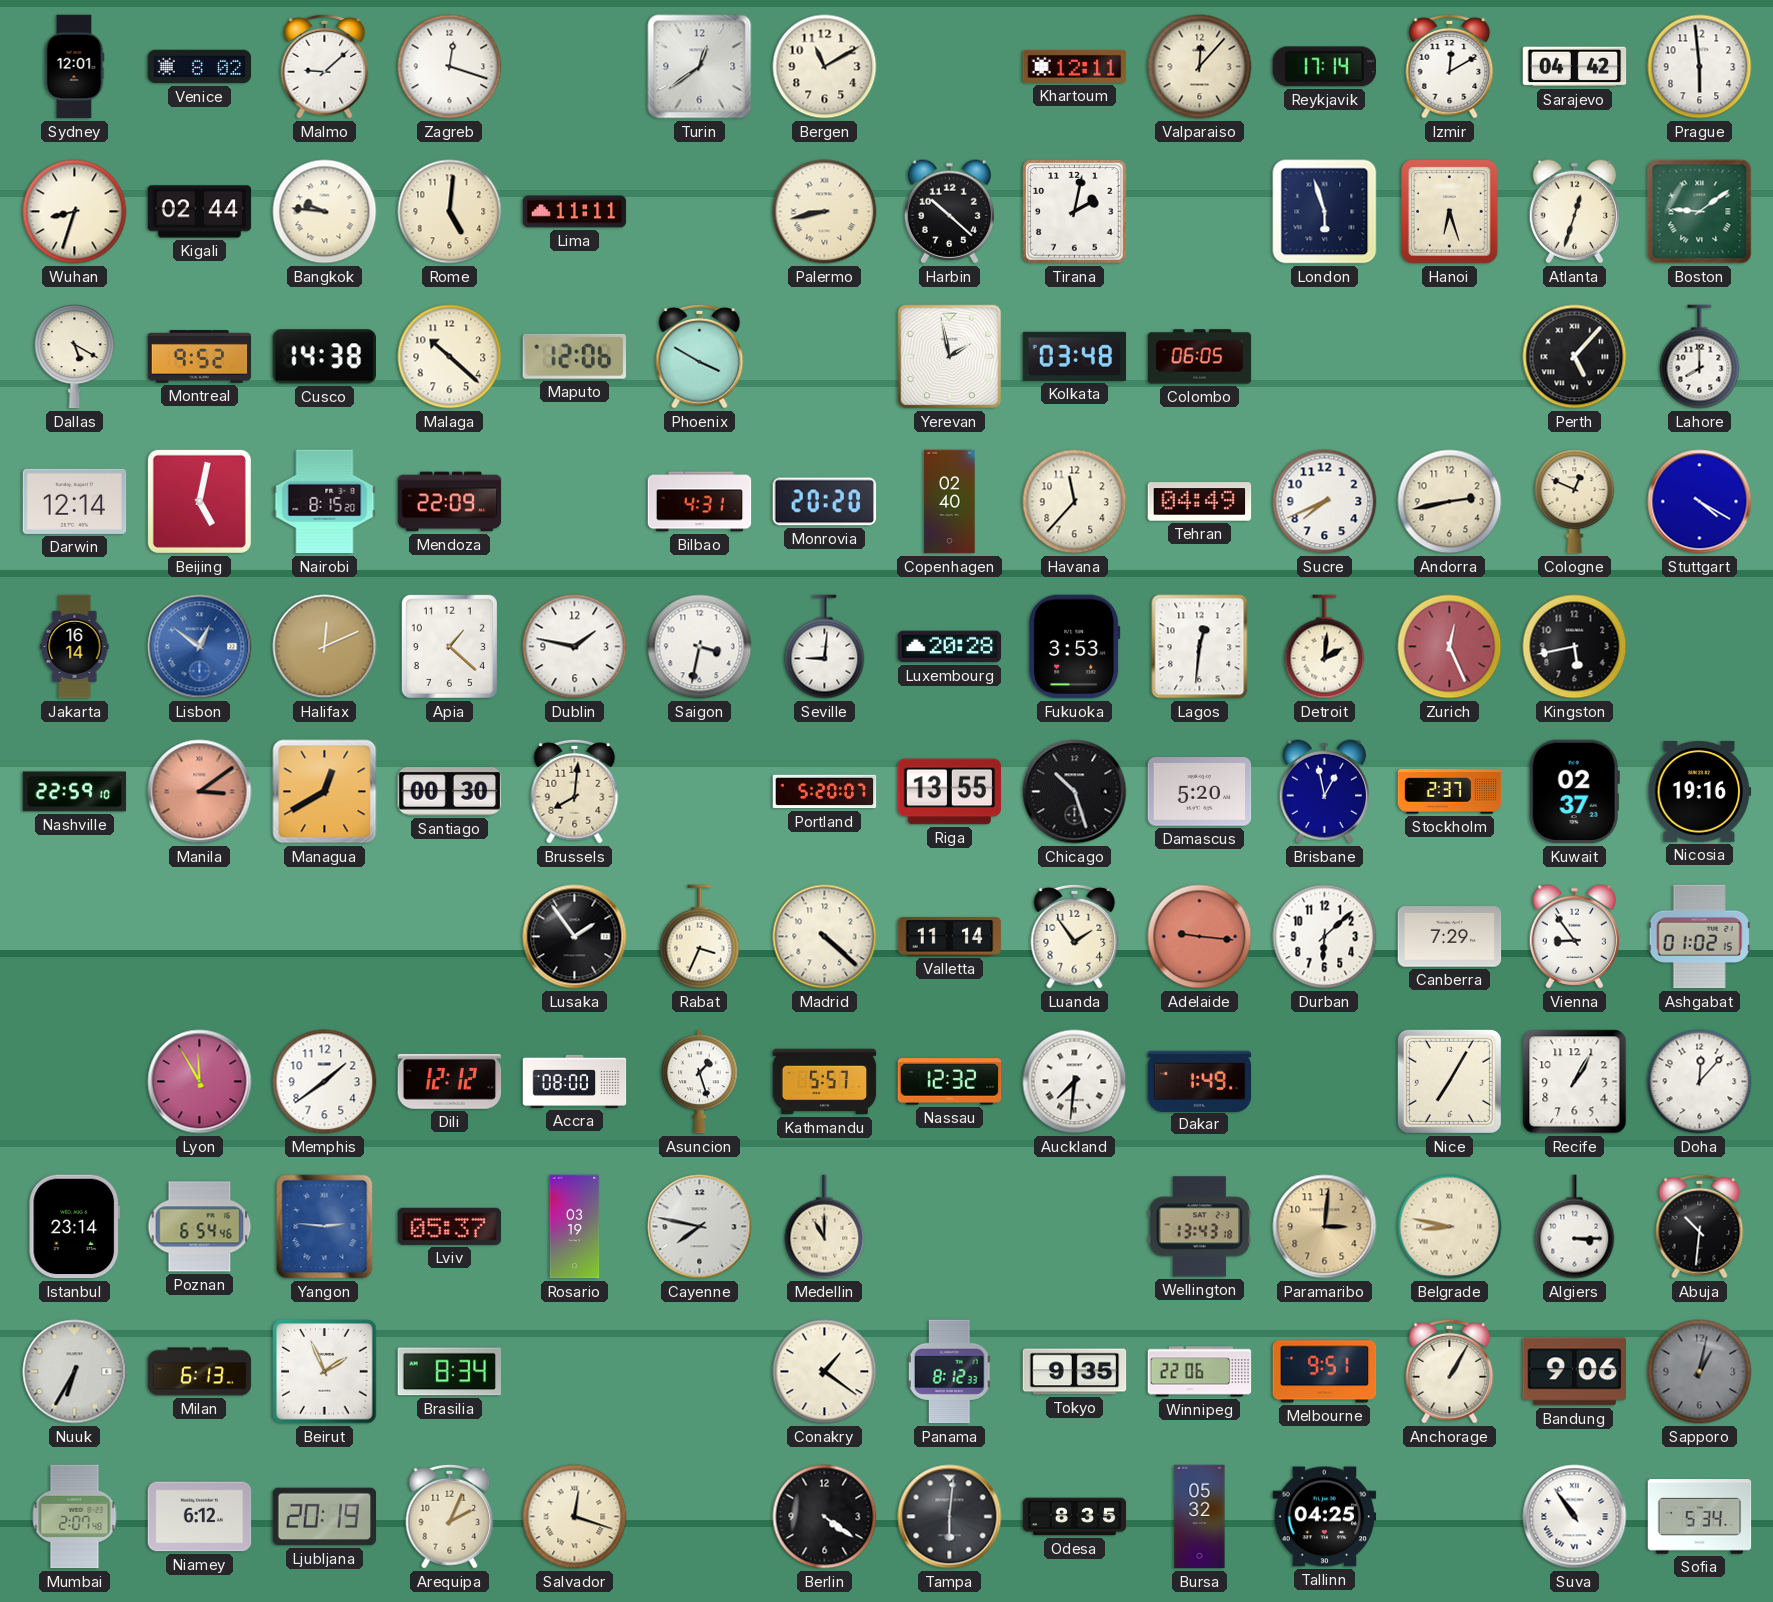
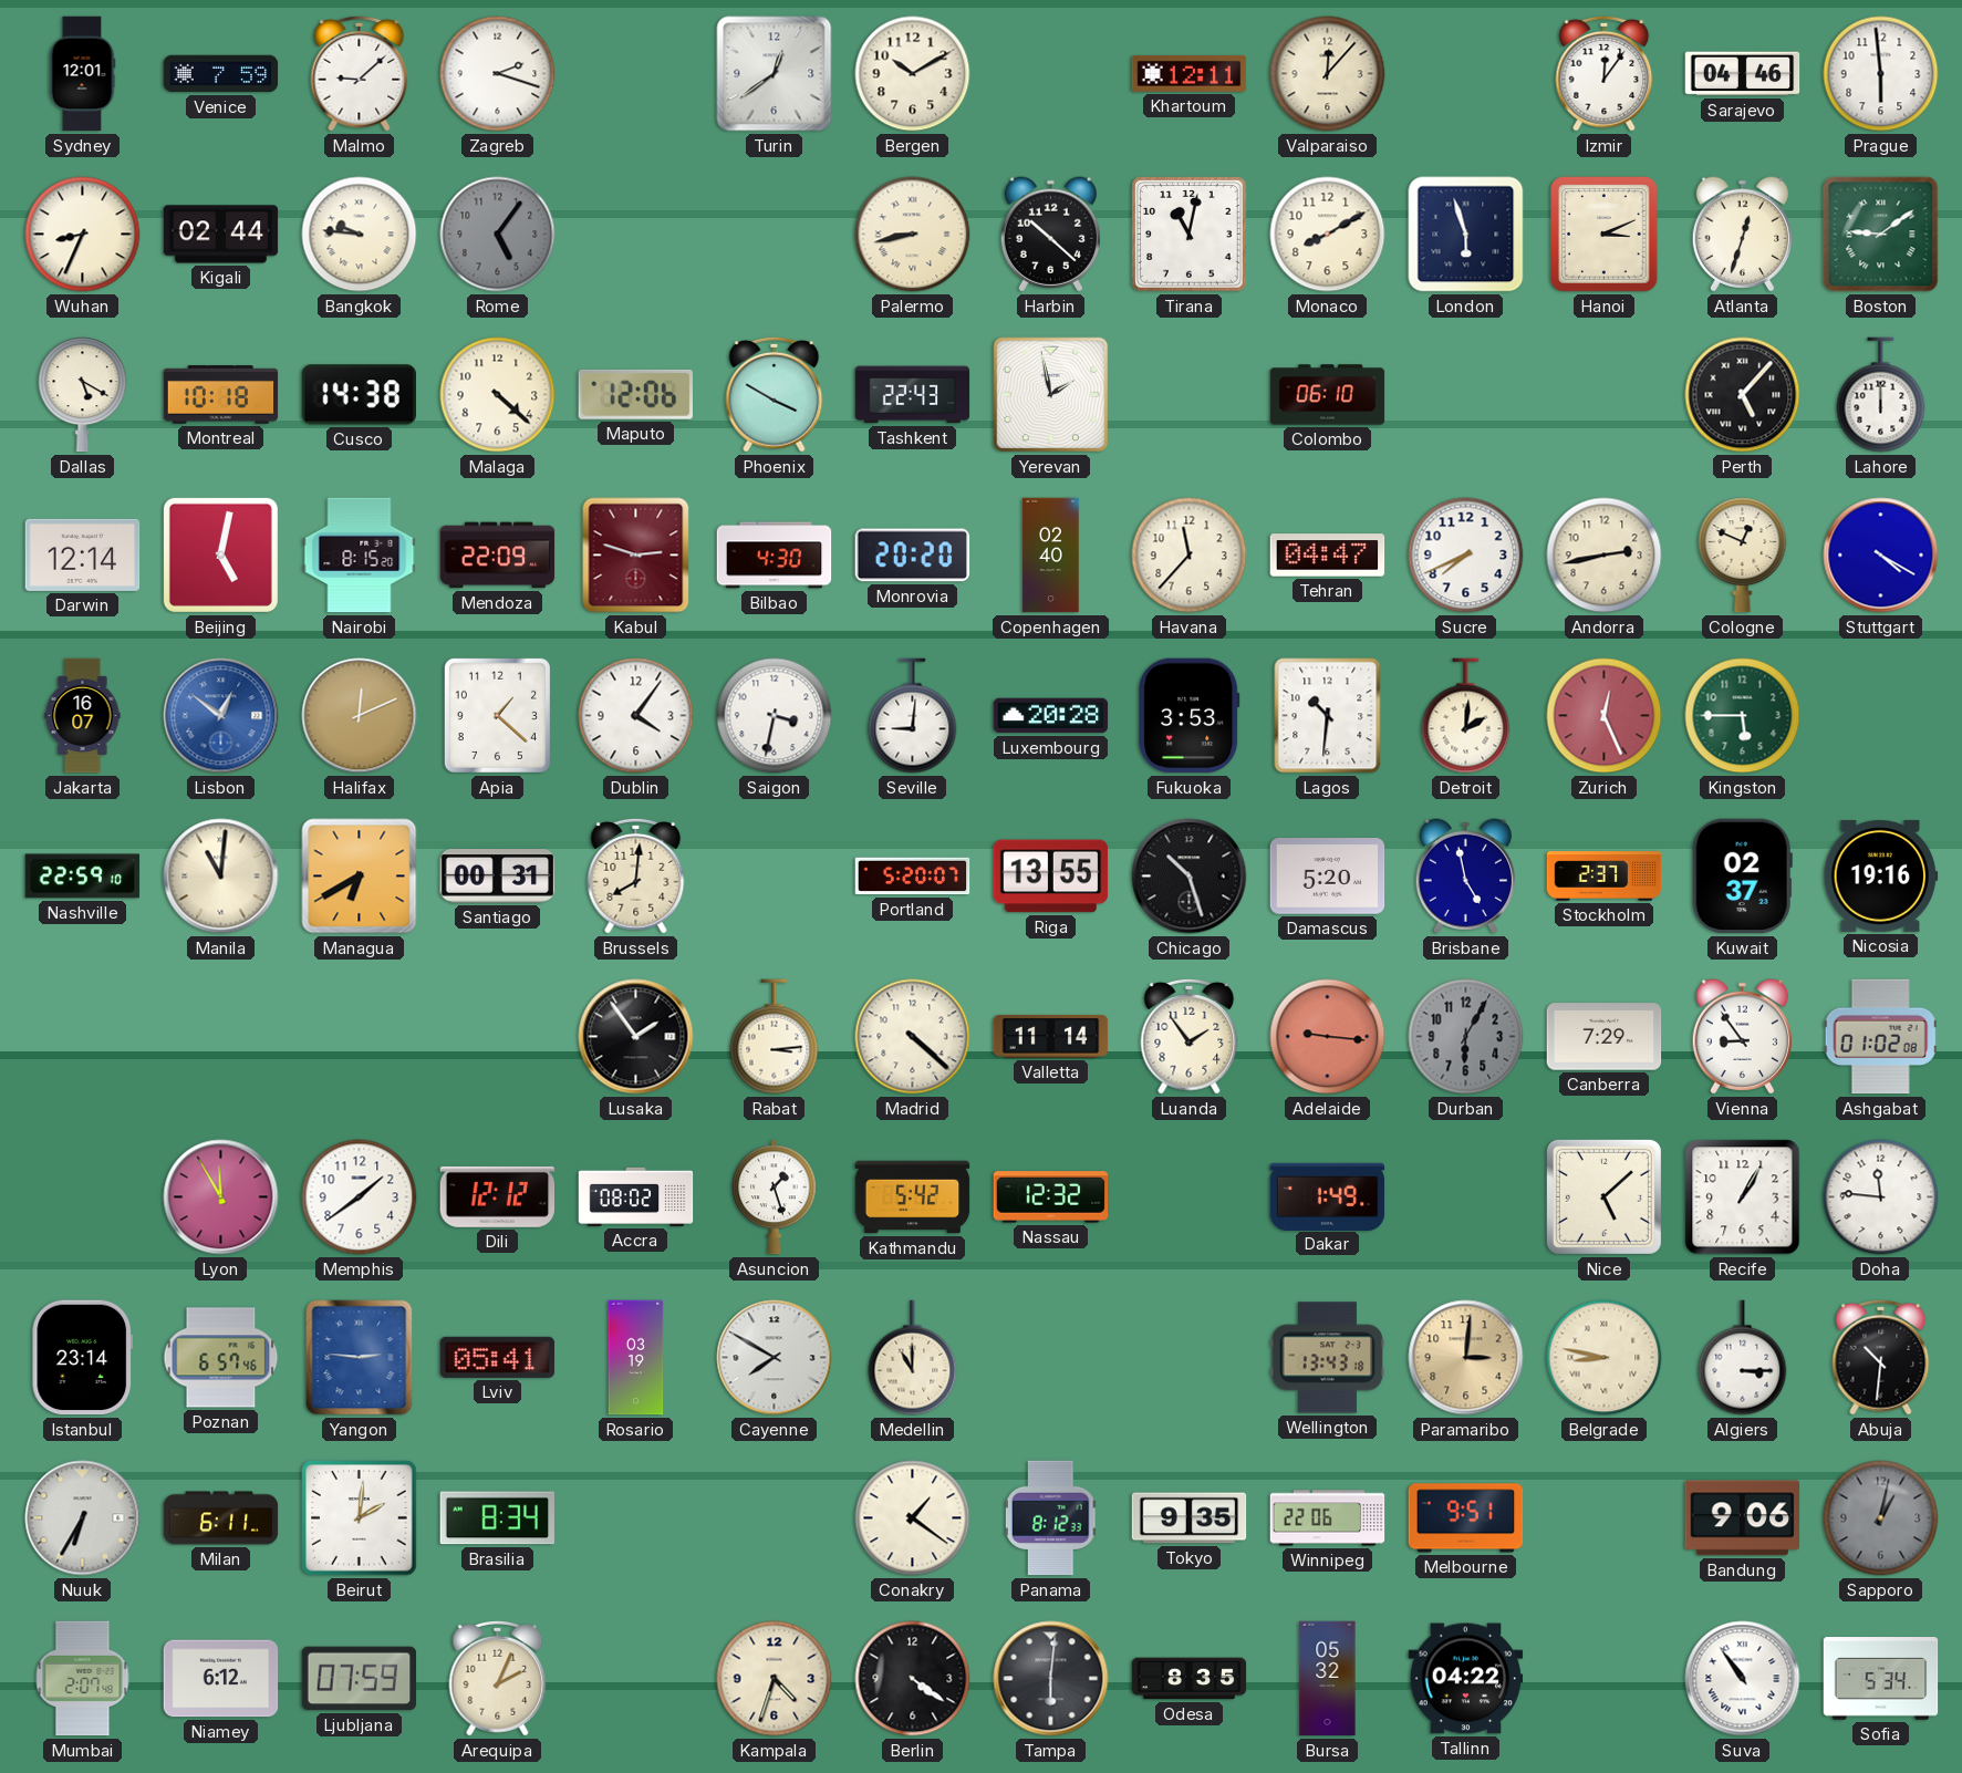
Venice: 8:02 -> 7:59 (221, 74)
Zagreb: 12:18 -> 2:18 (498, 74)
Bergen: 11:10 -> 10:10 (913, 74)
Reykjavik: 17:14 -> none (1324, 67)
Izmir: 12:10 -> 12:06 (1605, 73)
Sarajevo: 04:42 -> 04:46 (1743, 74)
Wuhan: 8:33 -> 8:34 (83, 235)
Rome: 5:01 -> 5:06 (498, 235)
Rome dial: cream -> grey (498, 235)
Lima: 11:11 -> none (575, 212)
Tirana: 2:02 -> 11:02 (1190, 235)
Monaco: none -> 8:10 (1328, 235)
Hanoi: 6:27 -> 3:11 (1605, 235)
Montreal: 9:52 -> 10:18 (221, 395)
Malaga: 10:22 -> 4:22 (498, 395)
Tashkent: none -> 22:43 (913, 395)
Kolkata: 03:48 -> none (1075, 356)
Colombo: 06:05 -> 06:10 (1328, 395)
Lahore: 8:00 -> 12:00 (1881, 395)
Kabul: none -> 2:48 (636, 556)
Bilbao: 4:31 -> 4:30 (775, 556)
Tehran: 04:49 -> 04:47 (1328, 556)
Jakarta: 16:14 -> 16:07 (83, 716)
Dublin: 1:47 -> 4:06 (636, 716)
Lagos: 12:31 -> 10:31 (1328, 716)
Kingston: 5:43 -> 5:45 (1743, 716)
Kingston dial: black -> green (1743, 716)
Manila: 3:09 -> 11:01 (221, 877)
Manila dial: salmon -> cream (221, 877)
Managua: 12:40 -> 6:40 (360, 877)
Santiago: 00:30 -> 00:31 (498, 877)
Brisbane: 12:58 -> 4:58 (1465, 877)
Rabat: 3:34 -> 3:14 (775, 1037)
Durban: 6:08 -> 6:05 (1466, 1037)
Durban dial: white -> grey (1466, 1037)
Ashgabat: 01:02:15 -> 01:02:08 (1880, 1037)
Accra: 08:00 -> 08:02 (636, 1196)
Kathmandu: 5:57 -> 5:42 (913, 1197)
Auckland: 7:31 -> none (1075, 1082)
Nice: 7:05 -> 5:08 (1603, 1196)
Doha: 12:07 -> 11:46 (1881, 1197)
Poznan: 6:54 -> 6:57 (221, 1358)
Lviv: 05:37 -> 05:41 (498, 1357)
Cayenne: 7:47 -> 7:50 (775, 1358)
Milan: 6:13 -> 6:11 (221, 1518)
Beirut: 1:56 -> 2:01 (360, 1518)
Anchorage: 1:05 -> none (1450, 1371)
Ljubljana: 20:19 -> 07:59 (360, 1679)
Salvador: 12:18 -> none (575, 1517)
Kampala: none -> 4:33 (775, 1679)
Tallinn: 04:25 -> 04:22 (1466, 1679)
